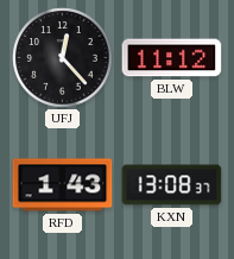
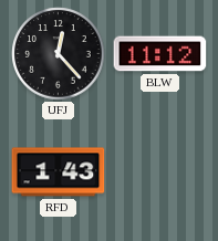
KXN: 13:08 -> none (172, 185)
